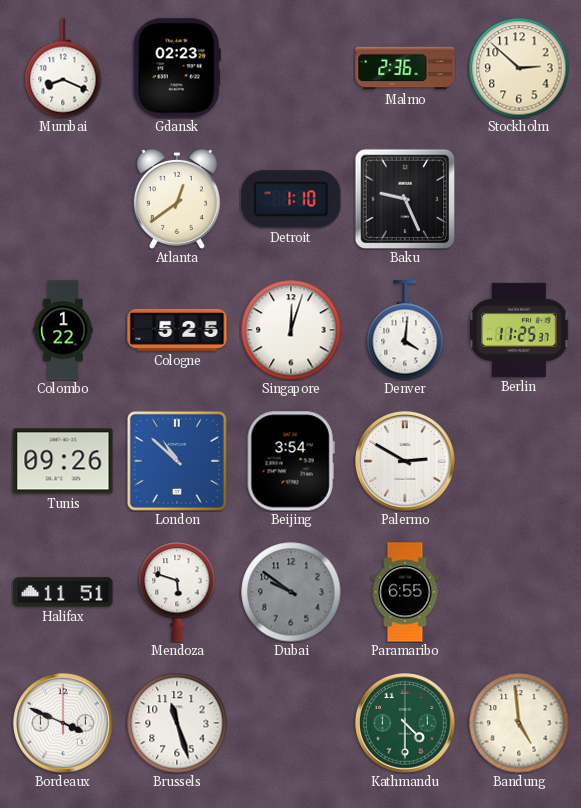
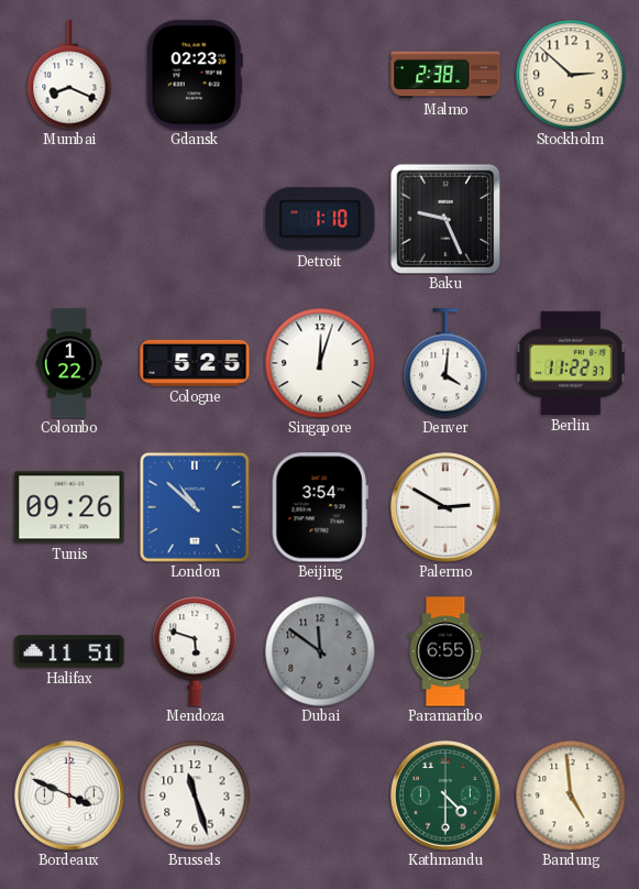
Malmo: 2:36 -> 2:38 (445, 75)
Atlanta: 12:39 -> none (177, 199)
Berlin: 11:25 -> 11:22 (571, 363)
Dubai: 9:51 -> 11:51 (320, 651)
